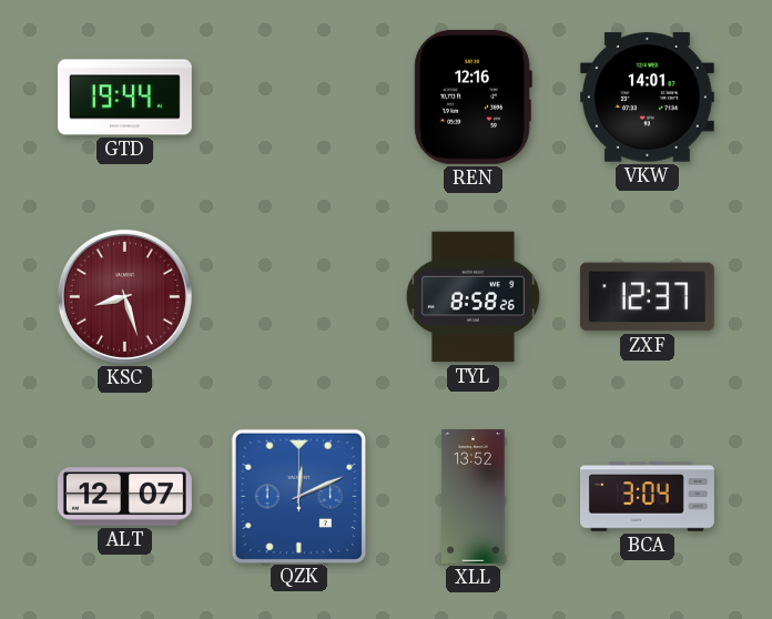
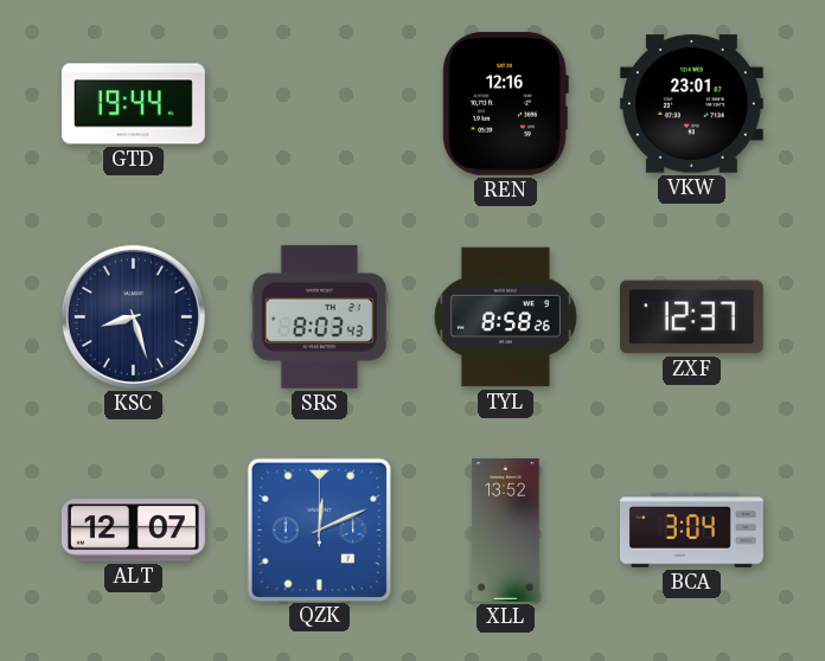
VKW: 14:01 -> 23:01 (691, 104)
KSC dial: burgundy -> navy (133, 316)
SRS: none -> 8:03 (319, 316)
